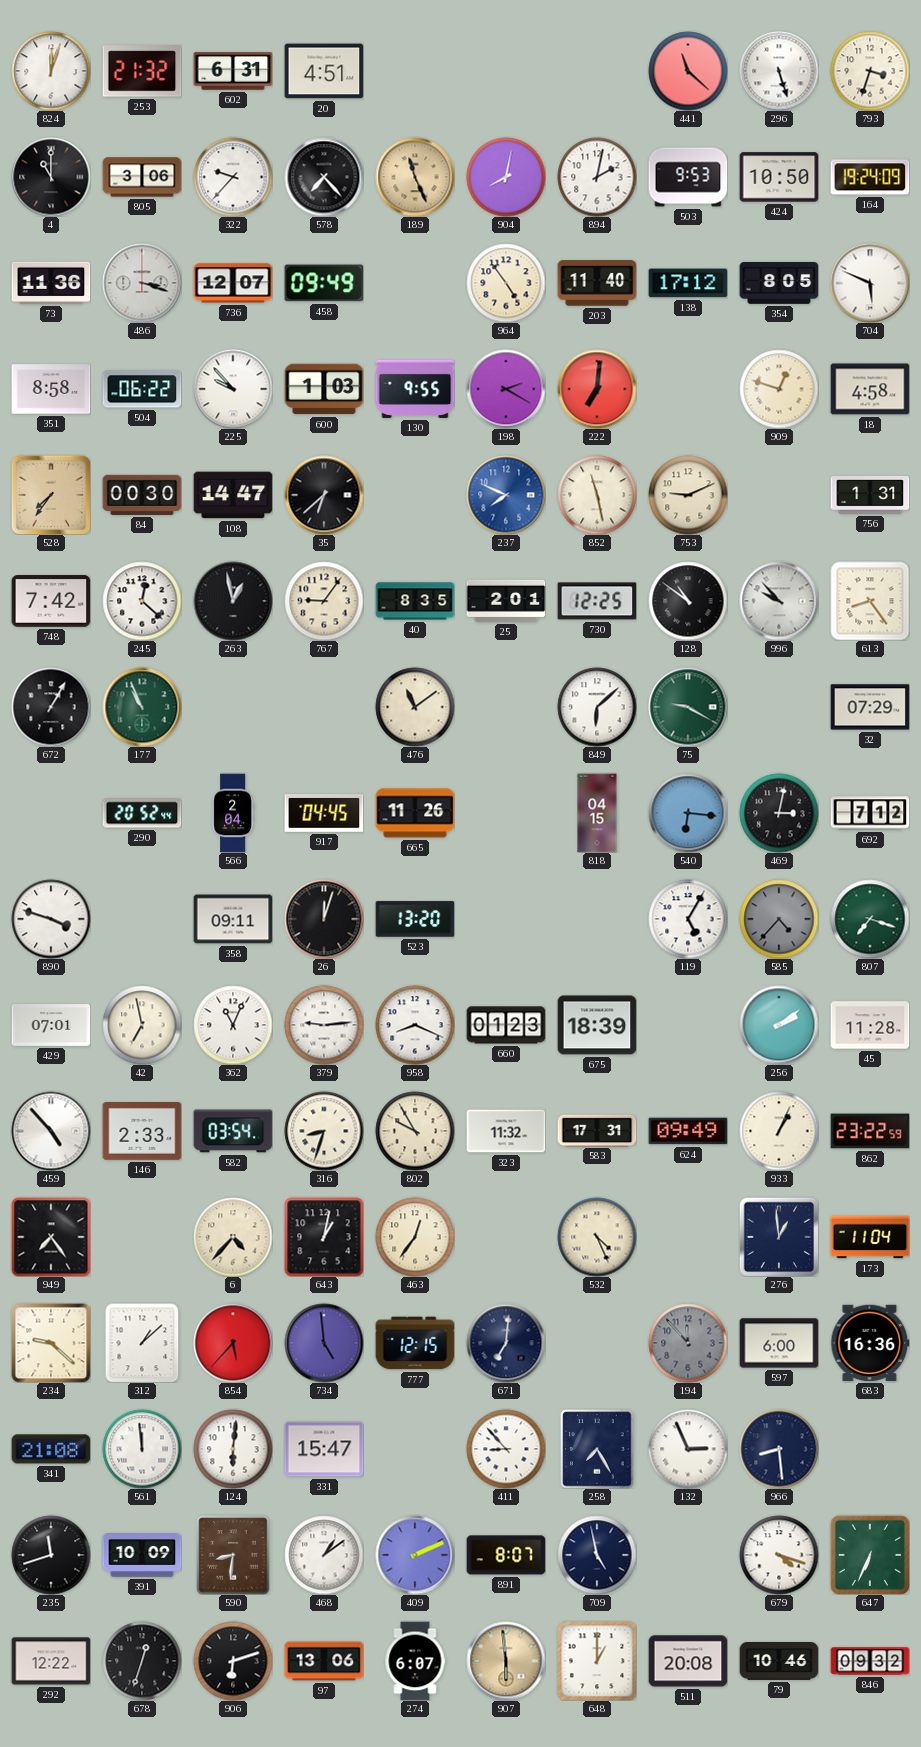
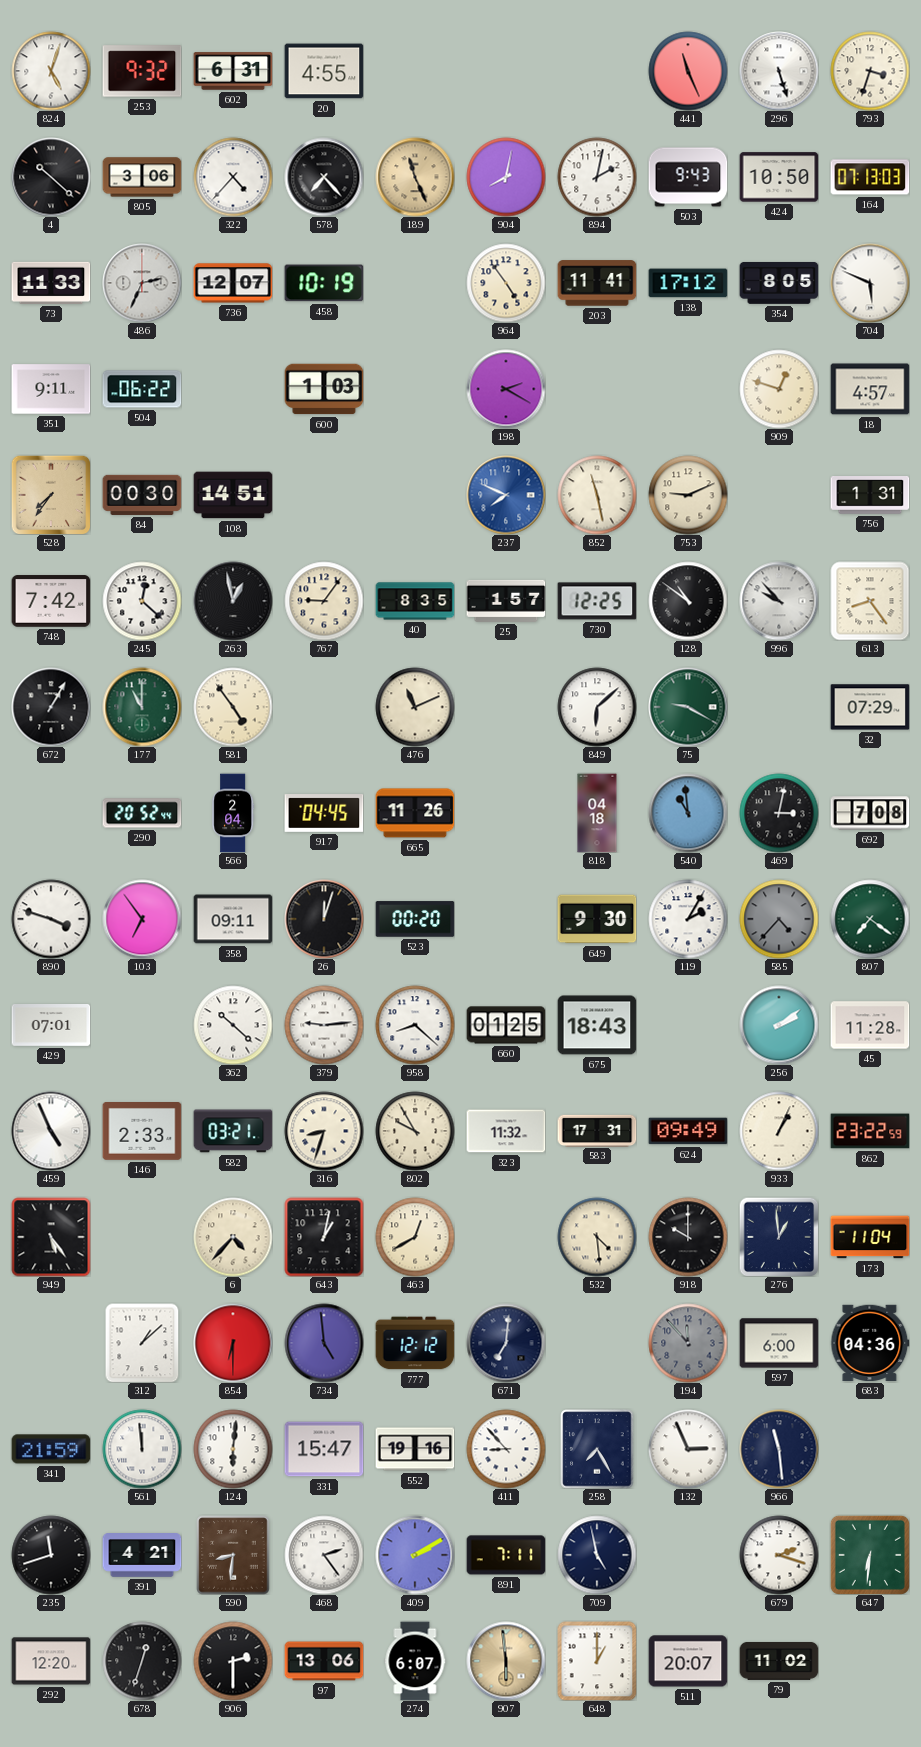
824: 12:03 -> 5:03 (51, 71)
253: 21:32 -> 9:32 (142, 71)
20: 4:51 -> 4:55 (324, 71)
441: 11:22 -> 11:26 (688, 71)
4: 11:00 -> 10:22 (51, 177)
322: 9:37 -> 4:37 (233, 177)
503: 9:53 -> 9:43 (688, 177)
164: 19:24 -> 07:13 (870, 177)
73: 11:36 -> 11:33 (51, 283)
486: 3:18 -> 2:34 (142, 283)
458: 09:49 -> 10:19 (324, 283)
203: 11:40 -> 11:41 (597, 283)
351: 8:58 -> 9:11 (51, 389)
225: 9:53 -> none (233, 389)
130: 9:55 -> none (415, 389)
222: 7:01 -> none (597, 389)
18: 4:58 -> 4:57 (870, 389)
108: 14:47 -> 14:51 (233, 495)
35: 6:38 -> none (324, 495)
25: 2:01 -> 1:57 (506, 601)
177: 10:56 -> 11:00 (142, 707)
581: none -> 4:54 (233, 707)
476: 11:09 -> 11:11 (415, 707)
818: 04:15 -> 04:18 (597, 813)
540: 6:16 -> 10:59 (688, 813)
692: 7:12 -> 7:08 (870, 813)
103: none -> 6:54 (142, 919)
523: 13:20 -> 00:20 (415, 919)
649: none -> 9:30 (597, 919)
119: 5:05 -> 2:05 (688, 919)
807: 7:18 -> 7:21 (870, 919)
42: 6:58 -> none (142, 1025)
362: 11:04 -> 10:22 (233, 1025)
958: 8:19 -> 8:22 (415, 1025)
660: 01:23 -> 01:25 (506, 1025)
675: 18:39 -> 18:43 (597, 1025)
459: 4:53 -> 4:56 (51, 1131)
582: 03:54 -> 03:21 (233, 1131)
949: 7:24 -> 5:24 (51, 1237)
463: 12:36 -> 12:40 (415, 1237)
532: 4:26 -> 4:29 (597, 1237)
918: none -> 10:00 (688, 1237)
234: 9:22 -> none (51, 1343)
854: 5:37 -> 6:30 (233, 1343)
777: 12:15 -> 12:12 (415, 1343)
683: 16:36 -> 04:36 (870, 1343)
341: 21:08 -> 21:59 (51, 1449)
552: none -> 19:16 (415, 1449)
966: 8:29 -> 11:29 (779, 1449)
391: 10:09 -> 4:21 (142, 1555)
468: 1:09 -> 2:24 (324, 1555)
409: 2:11 -> 2:10 (415, 1555)
891: 8:07 -> 7:11 (506, 1555)
679: 4:18 -> 2:18 (779, 1555)
647: 6:34 -> 6:31 (870, 1555)
292: 12:22 -> 12:20 (51, 1661)
906: 6:12 -> 2:30 (233, 1661)
511: 20:08 -> 20:07 (688, 1661)
79: 10:46 -> 11:02 (779, 1661)
846: 09:32 -> none (870, 1661)
